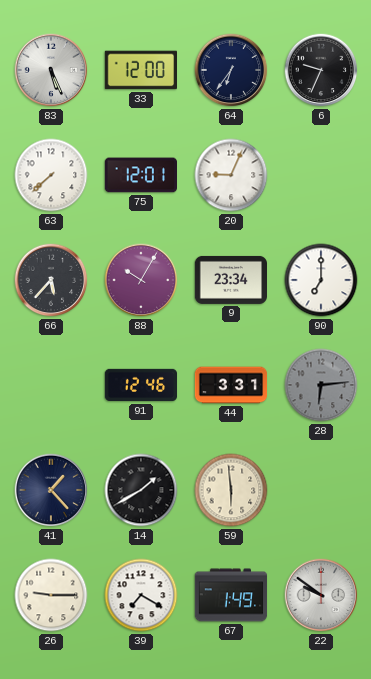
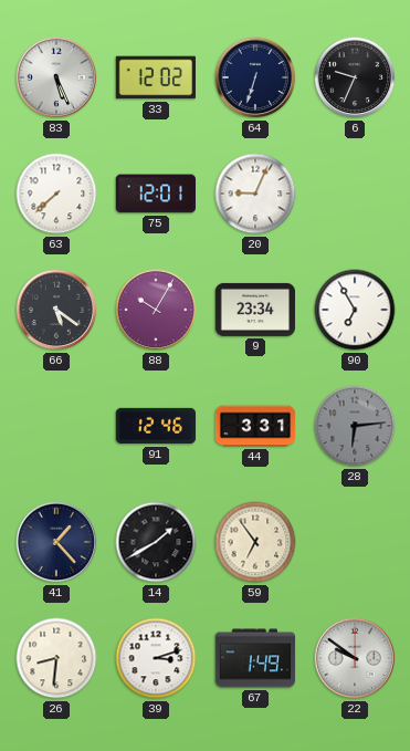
33: 12:00 -> 12:02 (155, 77)
64: 6:36 -> 6:33 (255, 77)
66: 5:37 -> 5:21 (56, 310)
90: 7:00 -> 6:55 (355, 310)
59: 5:59 -> 6:54 (255, 542)
26: 9:15 -> 8:31 (56, 658)
39: 7:20 -> 3:12 (156, 658)
